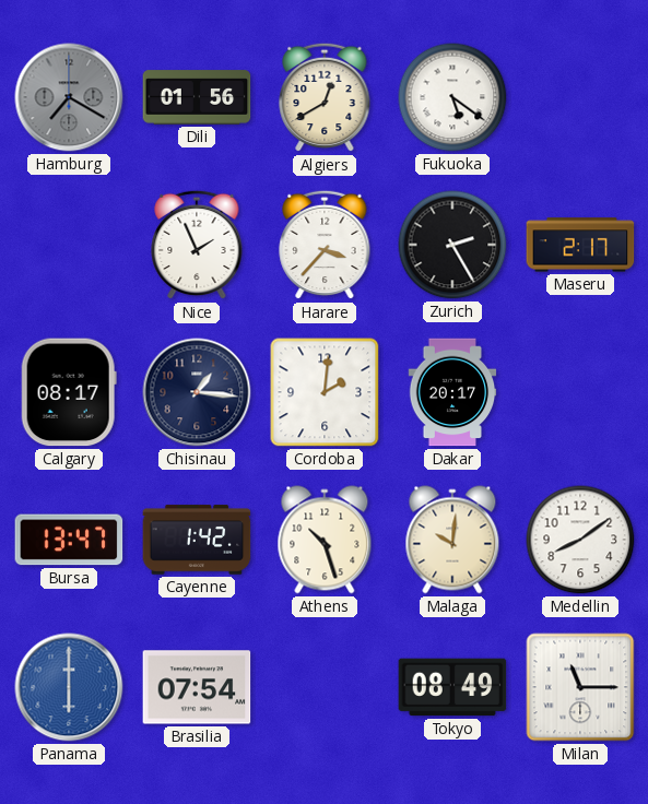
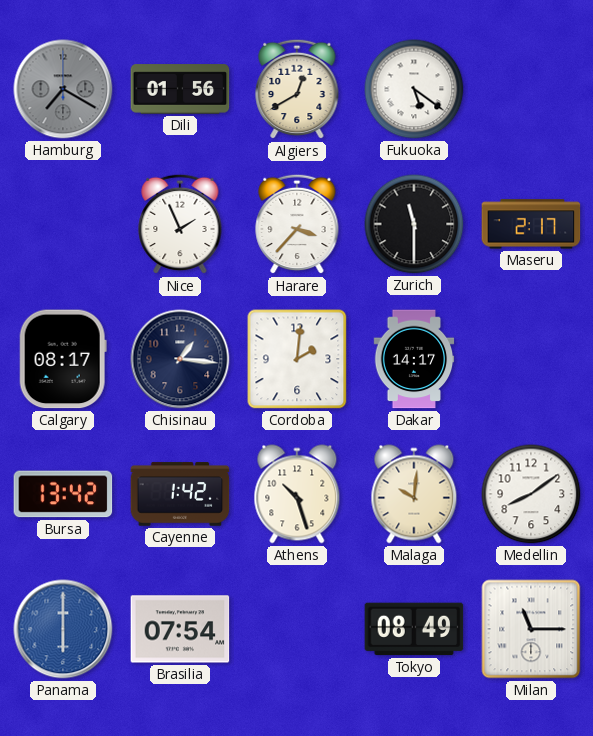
Zurich: 2:25 -> 11:30 (414, 224)
Dakar: 20:17 -> 14:17 (414, 359)
Bursa: 13:47 -> 13:42 (63, 494)
